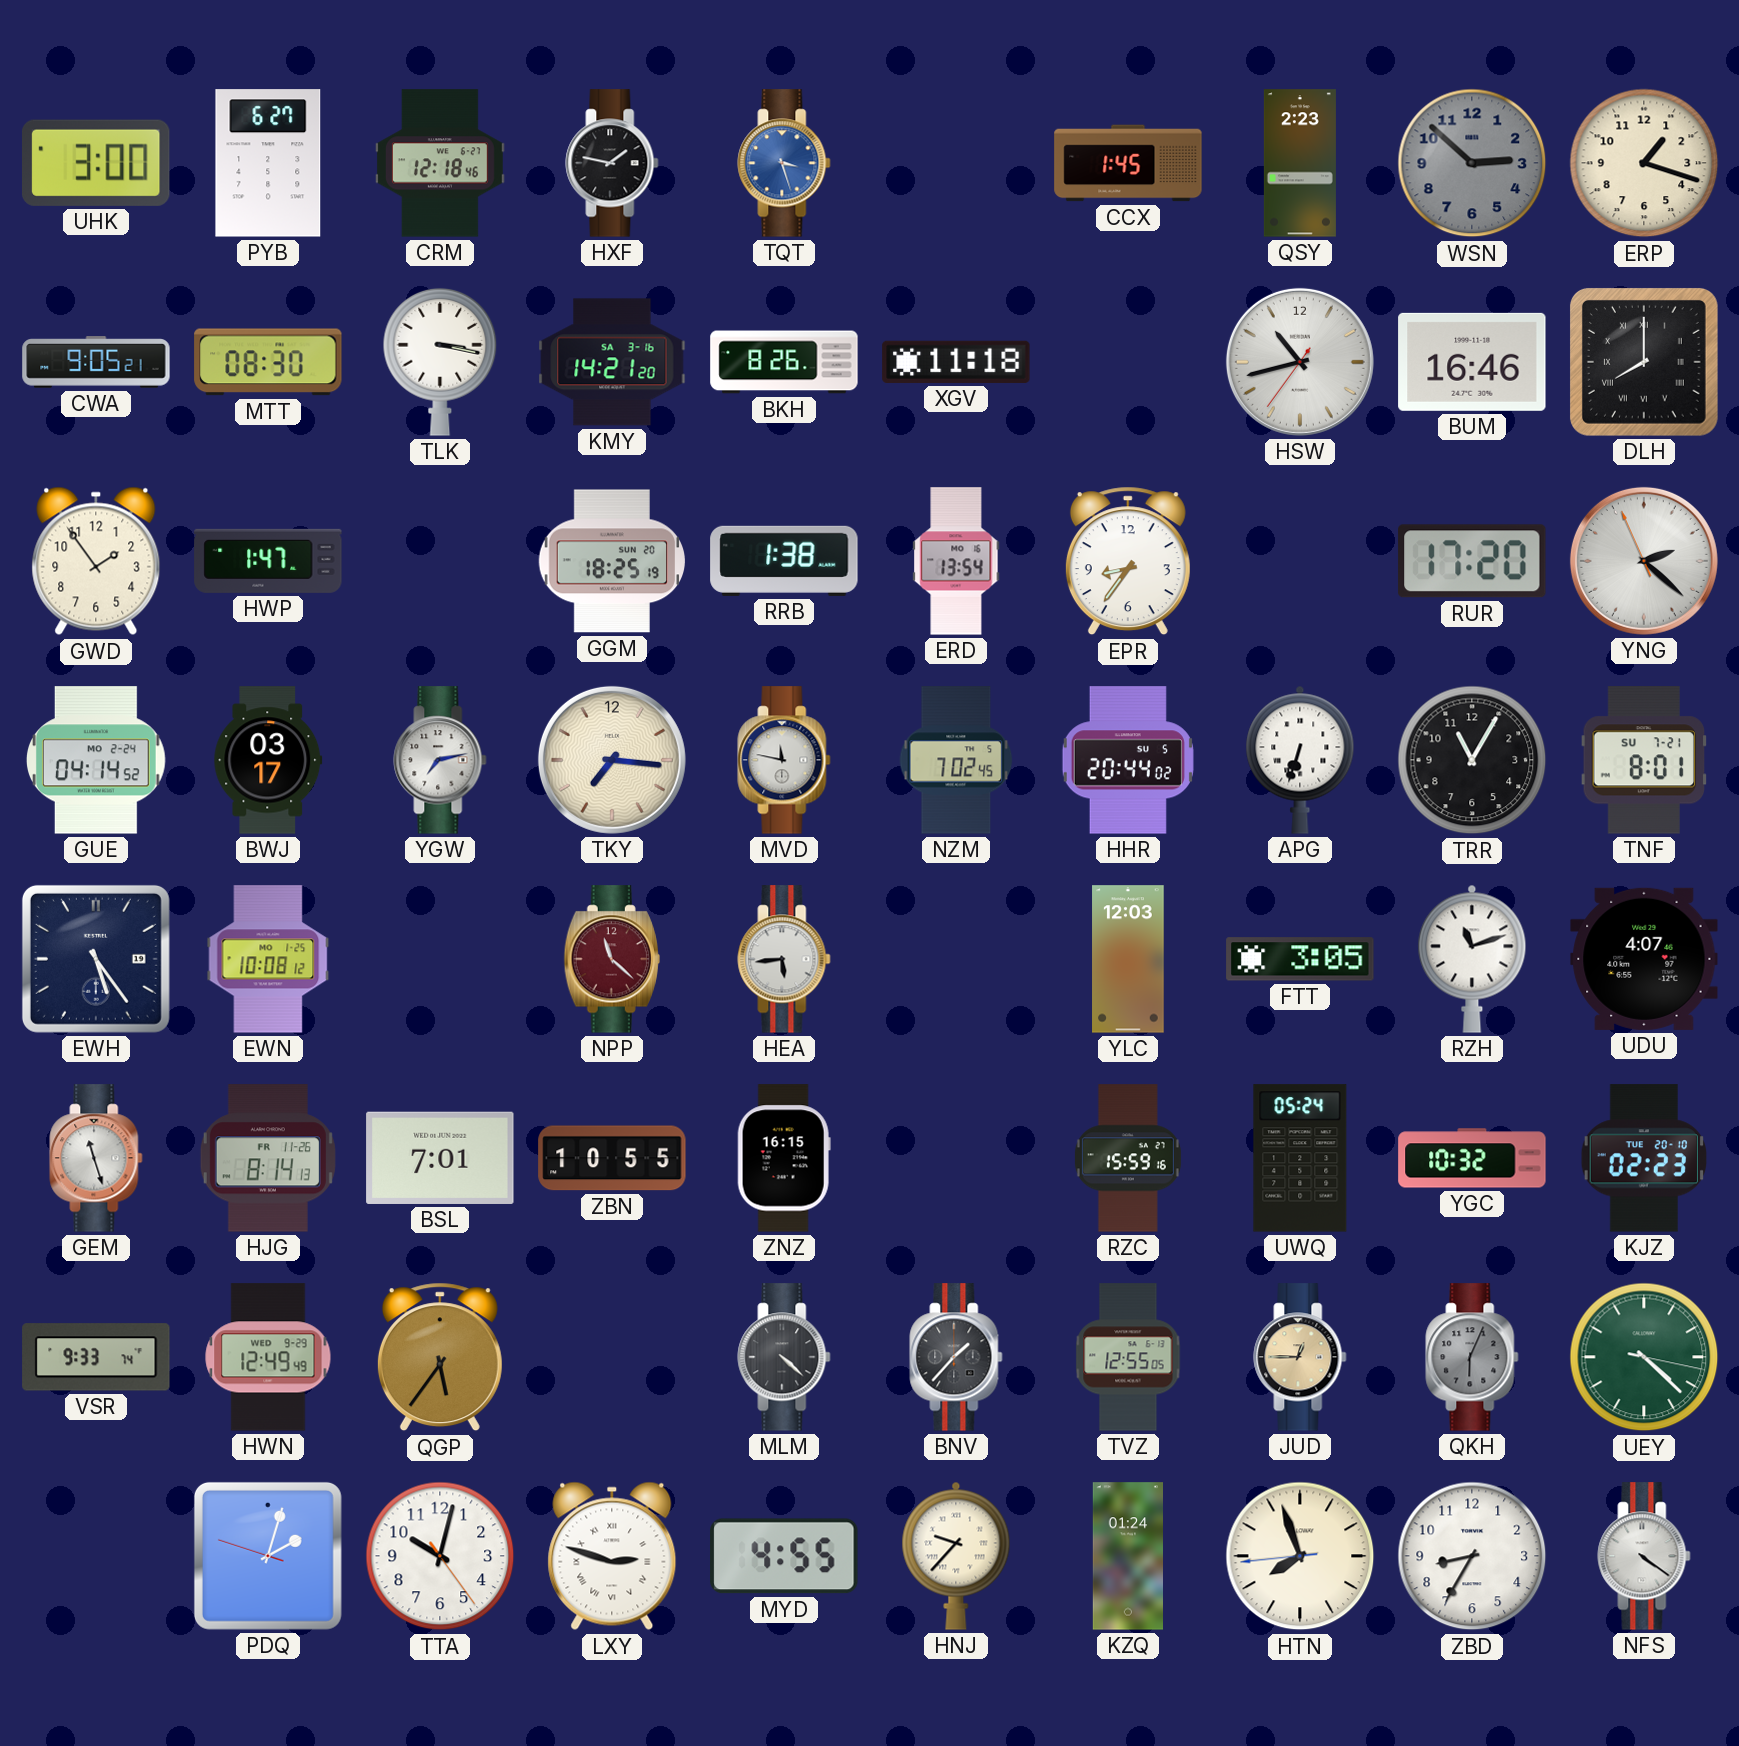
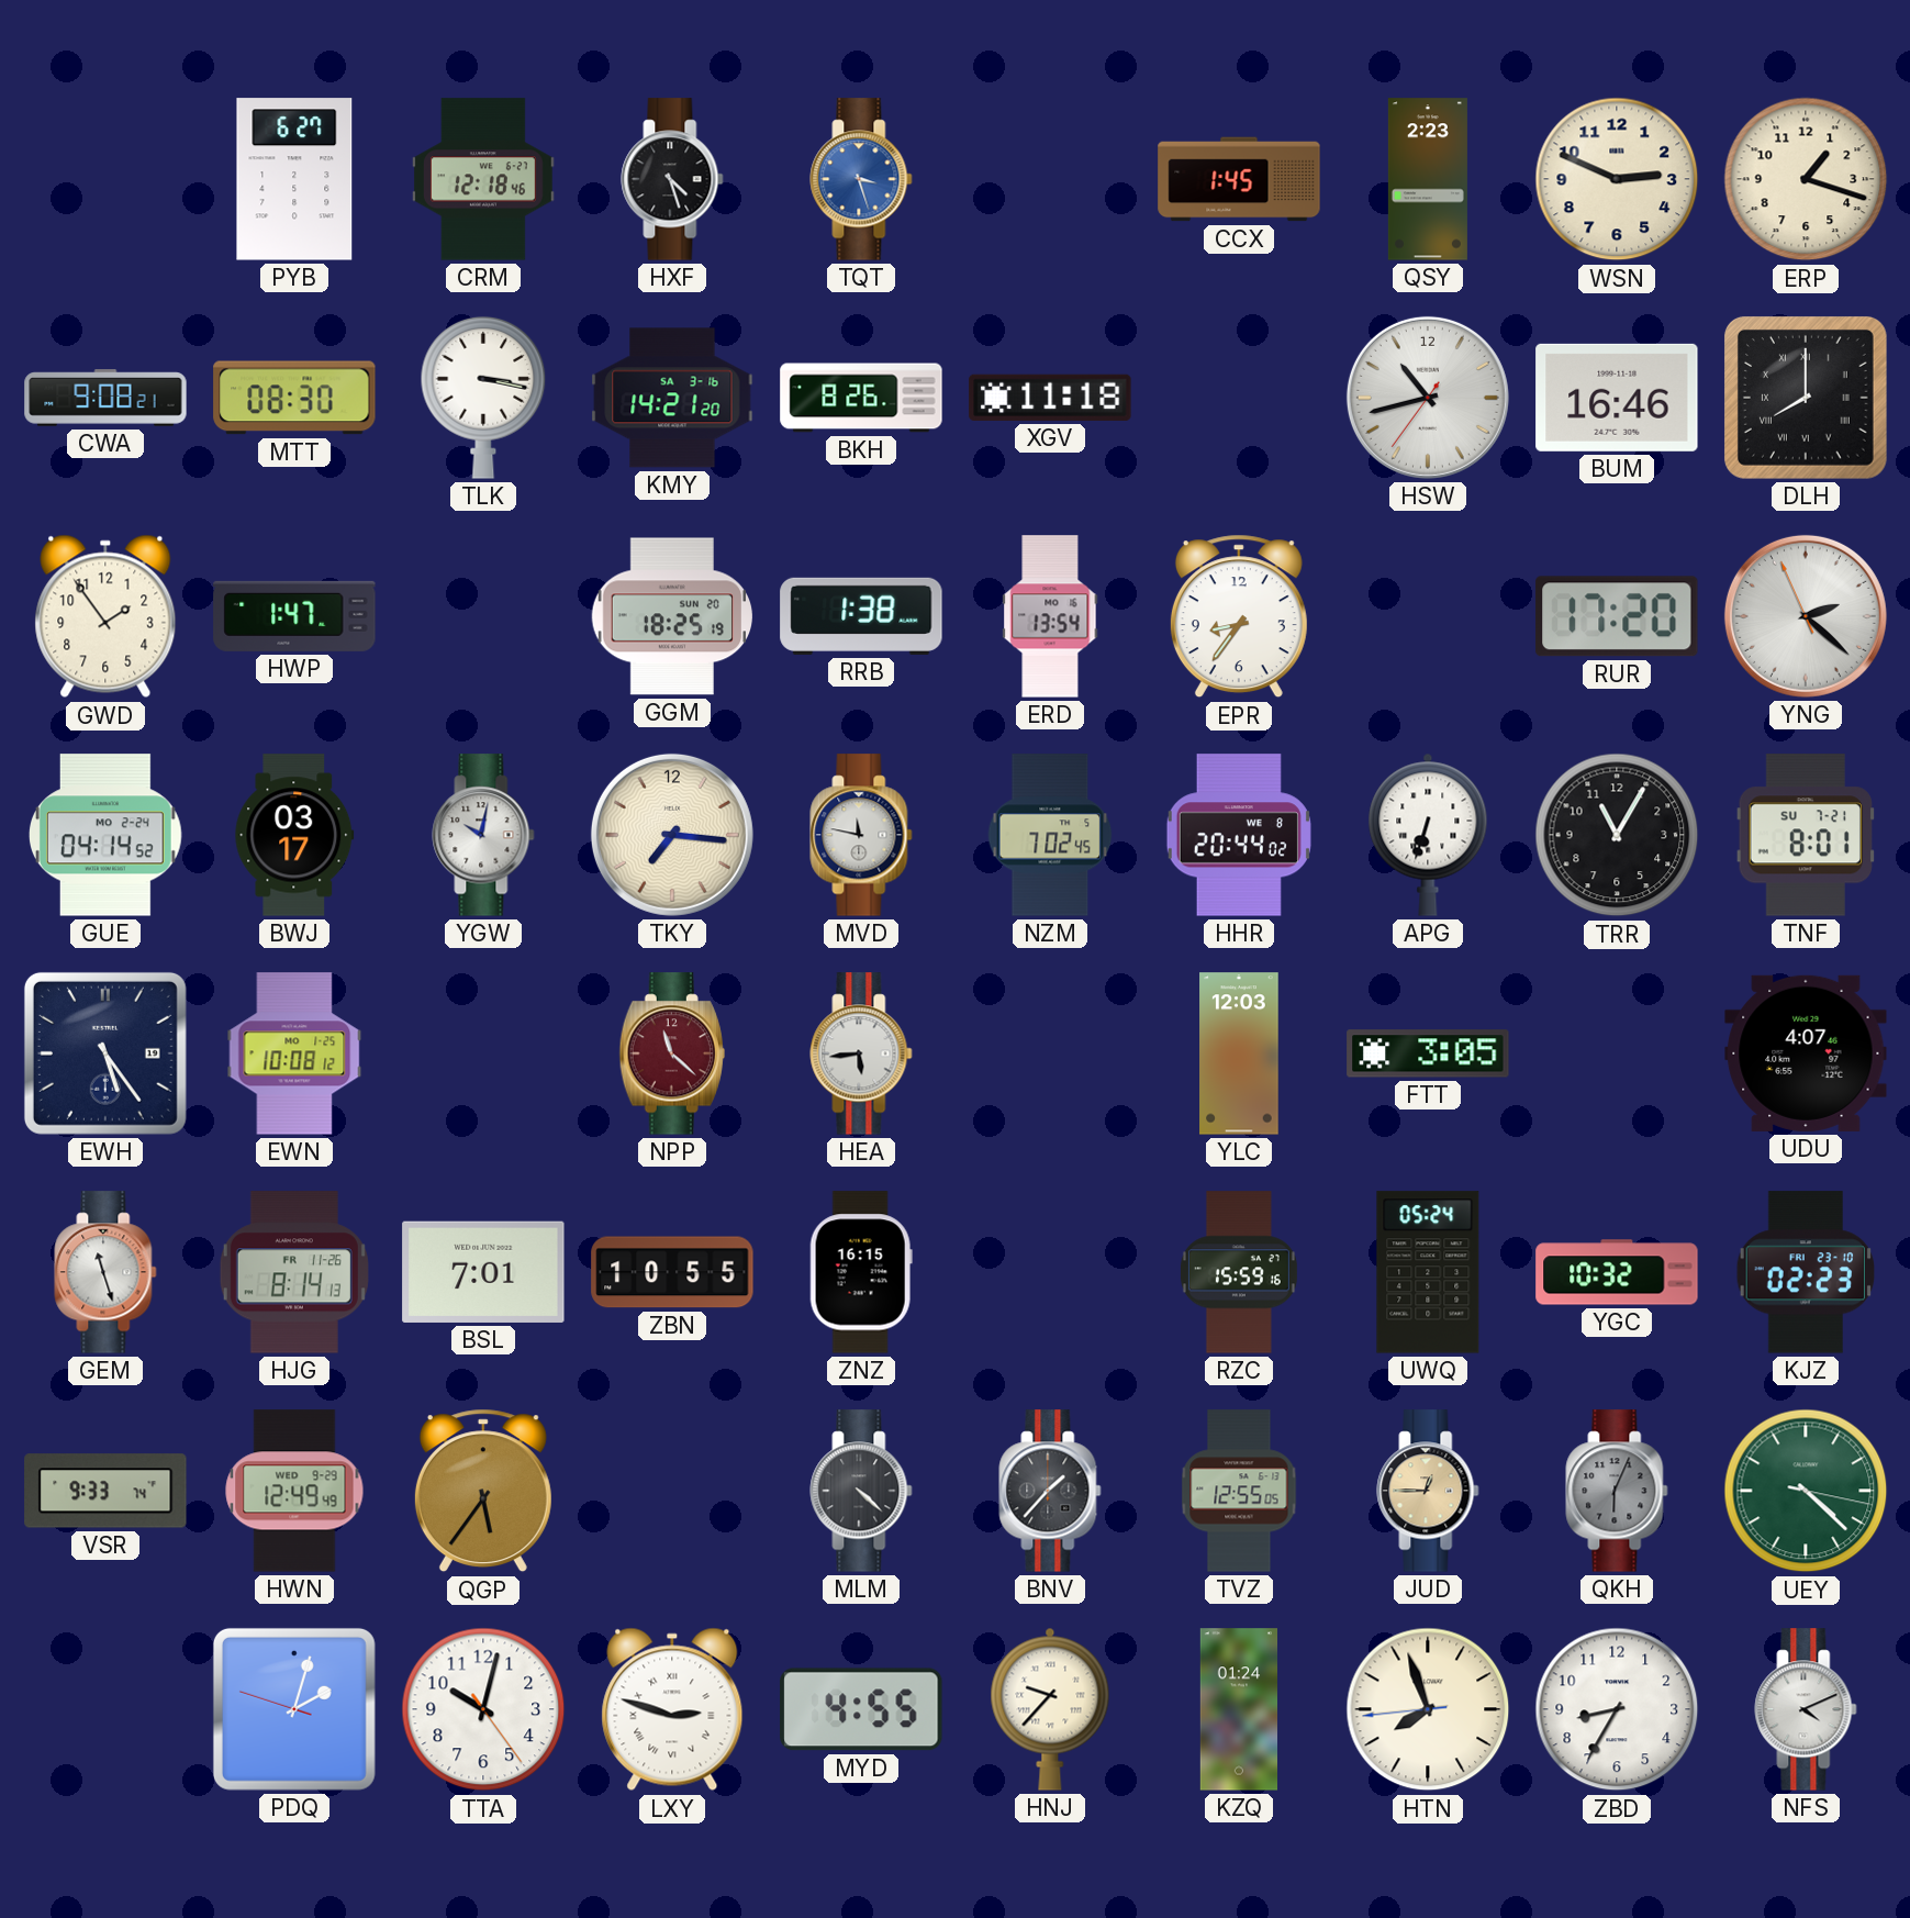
UHK: 3:00 -> none (96, 163)
HXF: 1:47 -> 4:27 (672, 179)
WSN: 2:52 -> 2:49 (1617, 179)
WSN dial: grey -> cream (1617, 179)
CWA: 9:05 -> 9:08 (105, 398)
YGW: 7:13 -> 10:02 (483, 835)
HHR date: SU 5 -> WE 8 (1239, 835)
RZH: 11:12 -> none (1472, 959)
KJZ date: TUE 20-10 -> FRI 23-10 (1805, 1272)
NFS: 4:21 -> 4:11 (1806, 1709)
